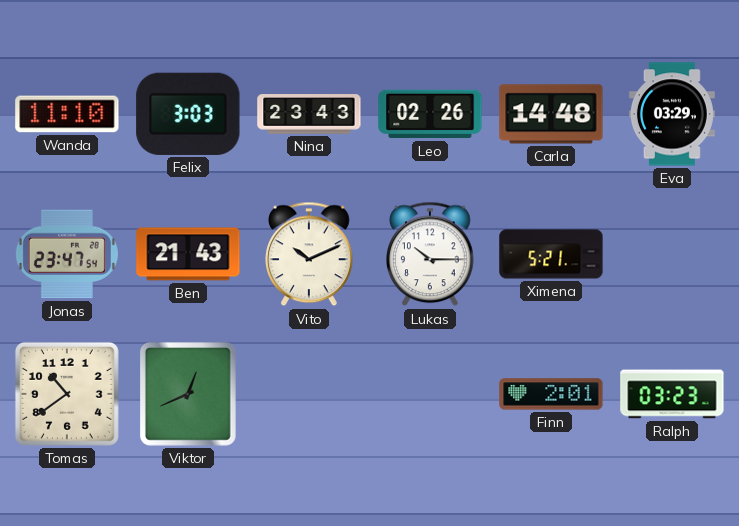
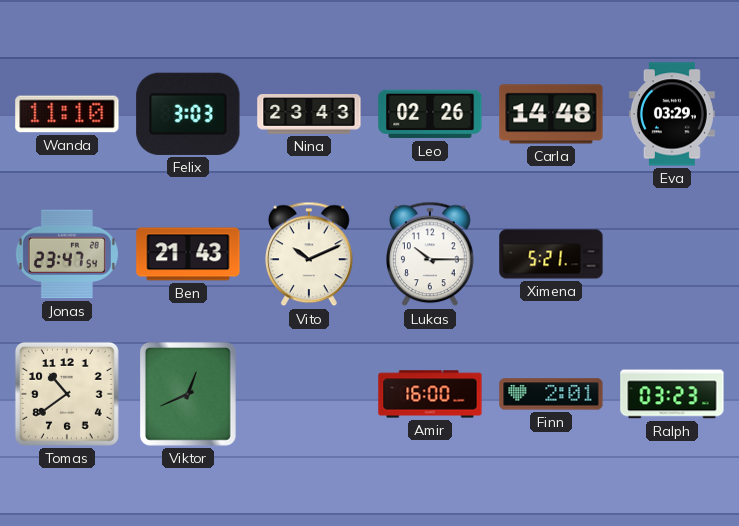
Amir: none -> 16:00 (430, 394)
